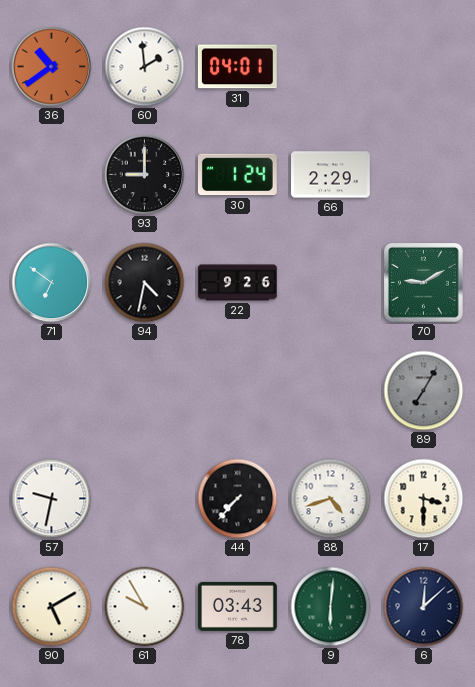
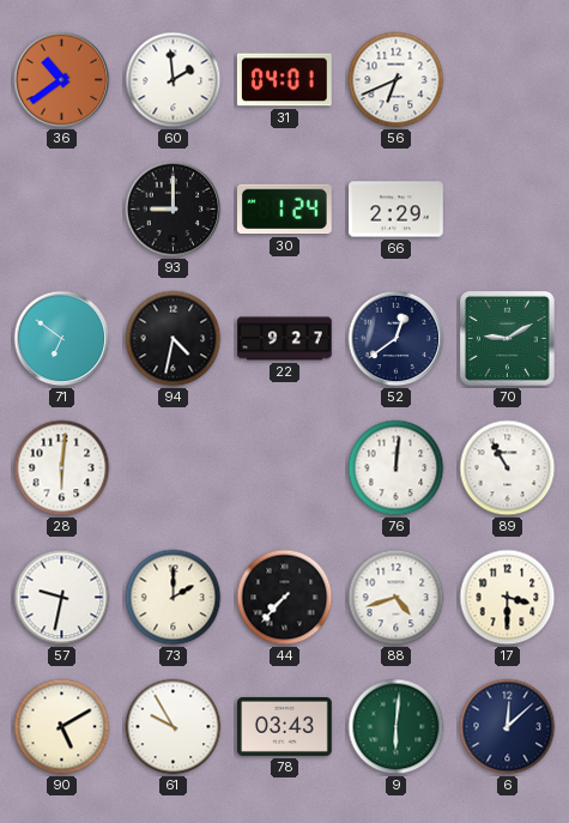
56: none -> 6:41 (397, 80)
22: 9:26 -> 9:27 (285, 339)
52: none -> 12:39 (397, 339)
28: none -> 6:01 (62, 468)
76: none -> 12:01 (397, 468)
89: 7:05 -> 10:55 (508, 468)
89 dial: grey -> white (508, 468)
73: none -> 2:00 (174, 598)
